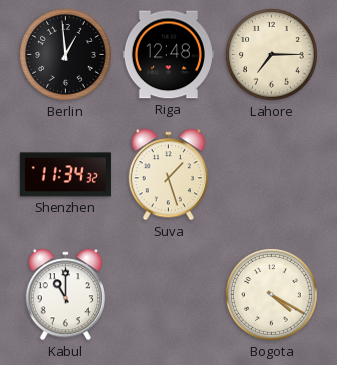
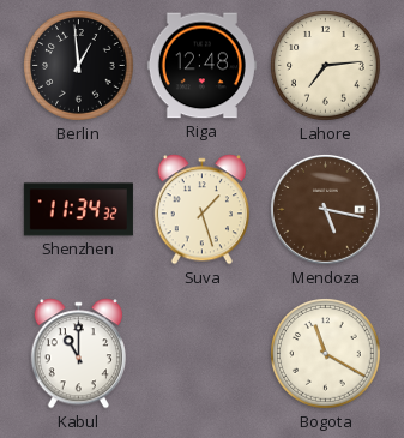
Lahore: 7:15 -> 7:14 (326, 66)
Mendoza: none -> 5:17 (326, 210)
Bogota: 4:20 -> 11:20 (326, 354)
